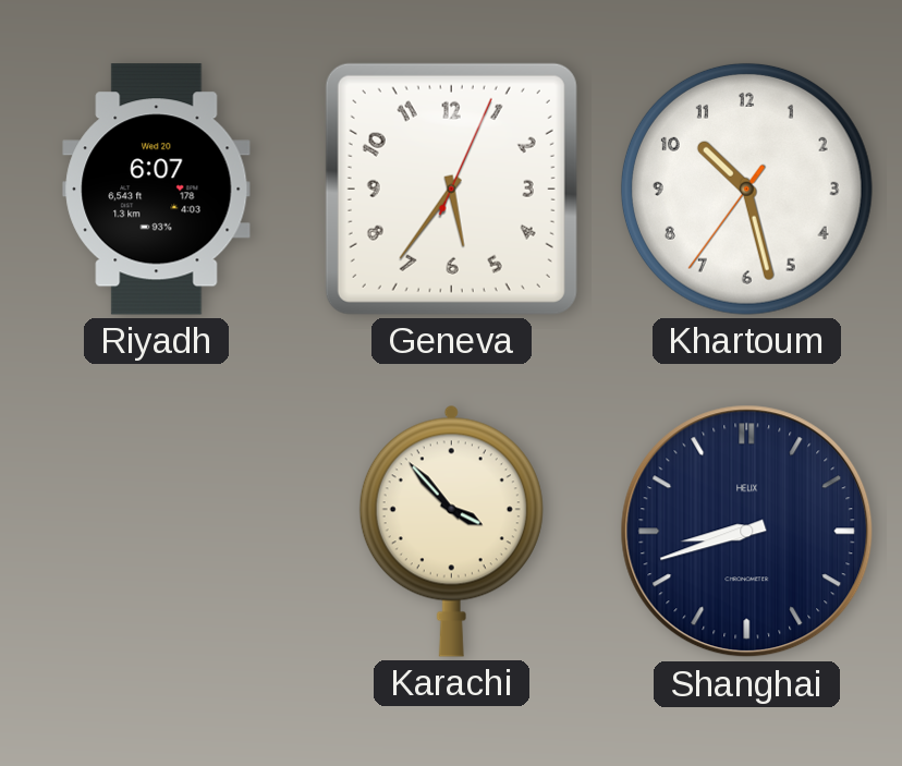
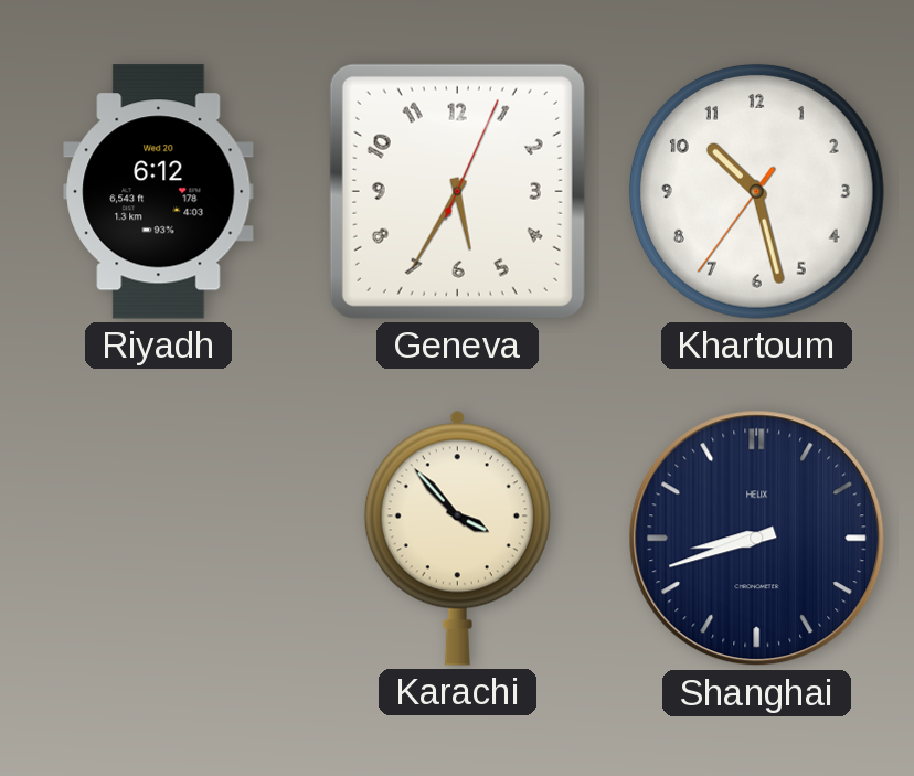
Riyadh: 6:07 -> 6:12 (159, 192)
Geneva: 5:36 -> 5:35 (457, 191)
